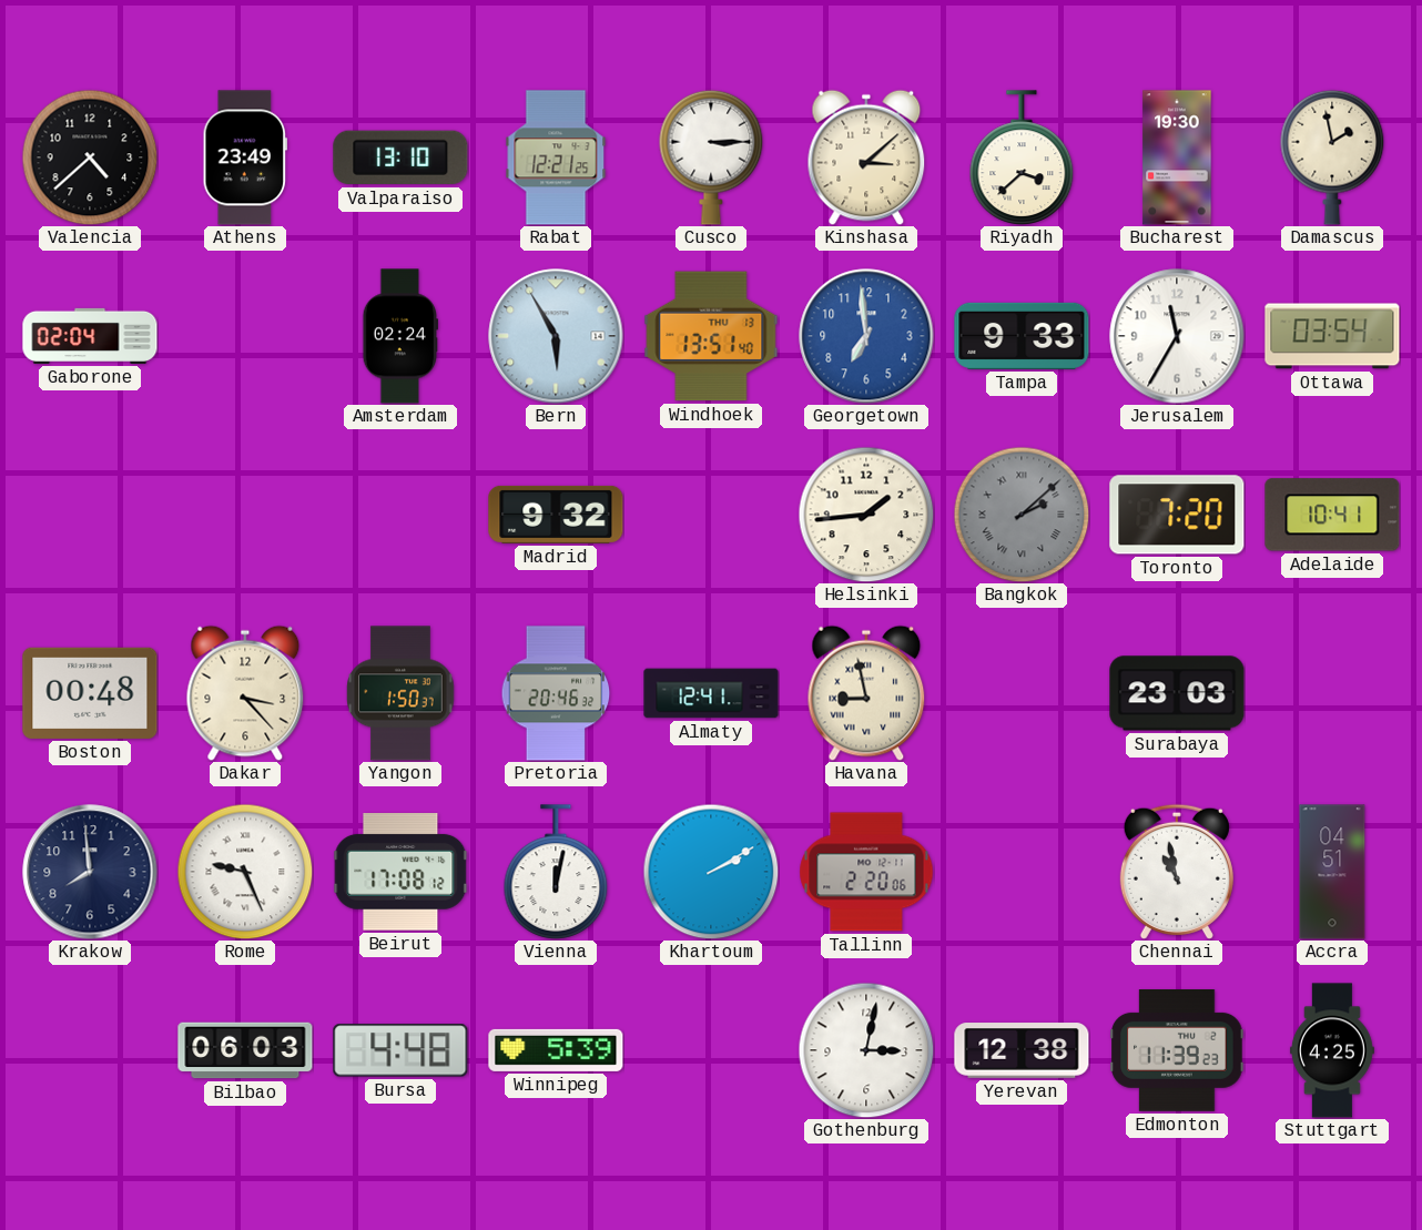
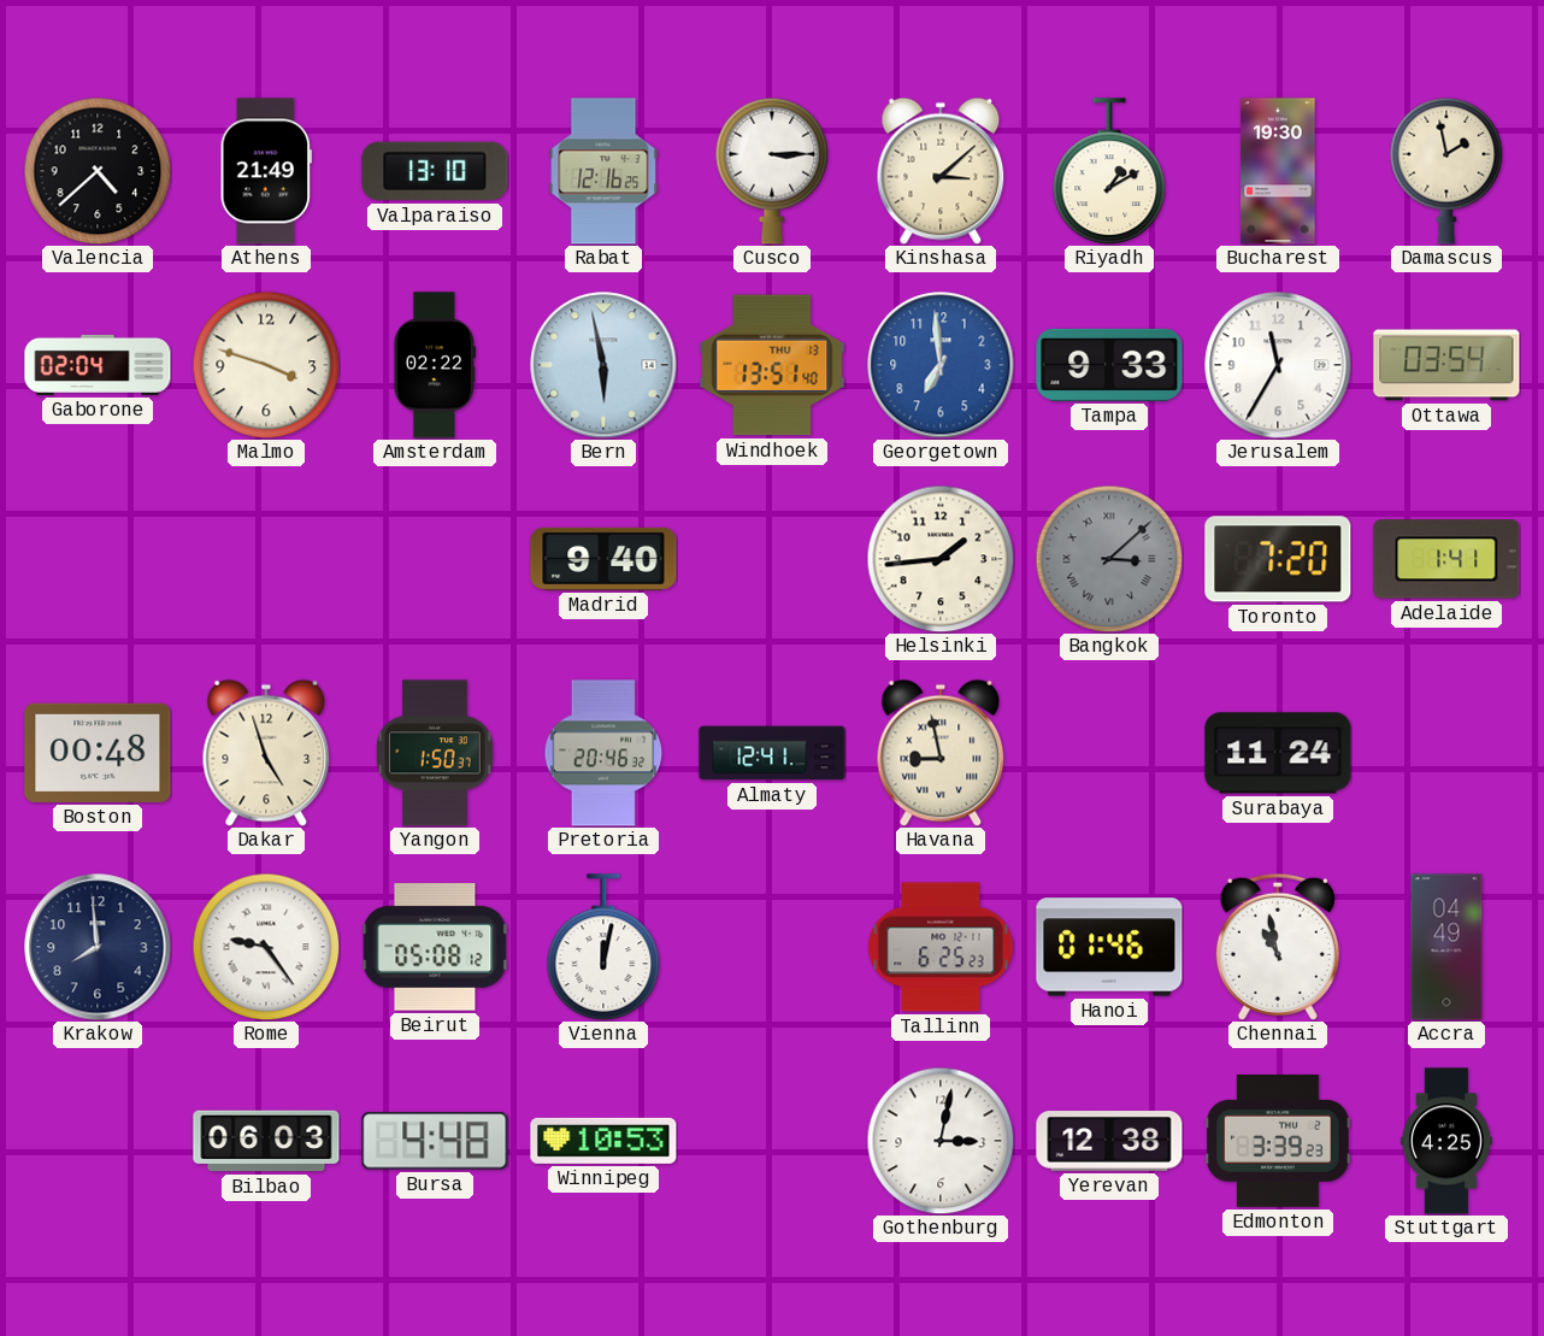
Athens: 23:49 -> 21:49 (265, 171)
Rabat: 12:21 -> 12:16 (603, 171)
Riyadh: 3:38 -> 1:10 (1109, 171)
Malmo: none -> 3:48 (266, 365)
Amsterdam: 02:24 -> 02:22 (434, 365)
Bern: 5:55 -> 5:58 (603, 365)
Madrid: 9:32 -> 9:40 (603, 559)
Bangkok: 2:08 -> 3:08 (1109, 559)
Adelaide: 10:41 -> 1:41 (1446, 559)
Dakar: 3:23 -> 4:57 (266, 753)
Surabaya: 23:03 -> 11:24 (1278, 753)
Rome: 9:26 -> 9:24 (266, 947)
Beirut: 17:08 -> 05:08 (435, 948)
Khartoum: 2:10 -> none (711, 872)
Tallinn: 2:20 -> 6:25 (941, 947)
Hanoi: none -> 01:46 (1109, 947)
Accra: 04:51 -> 04:49 (1446, 947)
Winnipeg: 5:39 -> 10:53 (603, 1141)
Edmonton: 11:39 -> 3:39 (1278, 1142)
